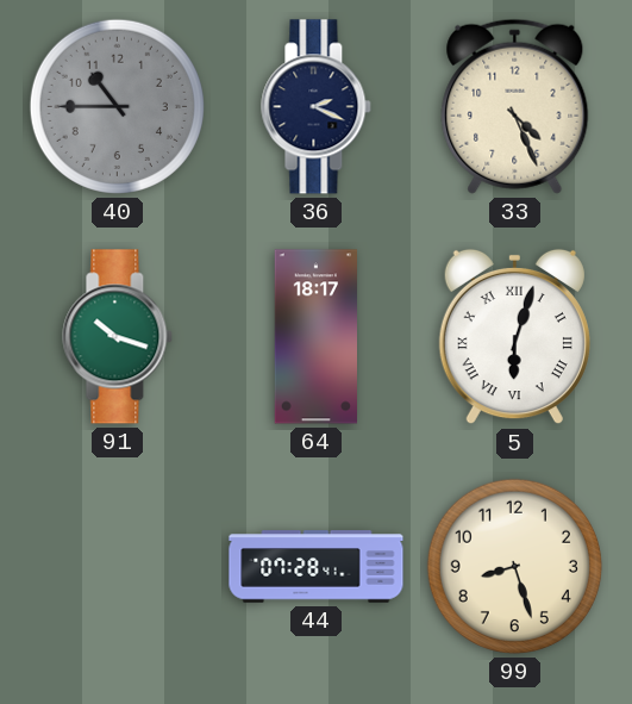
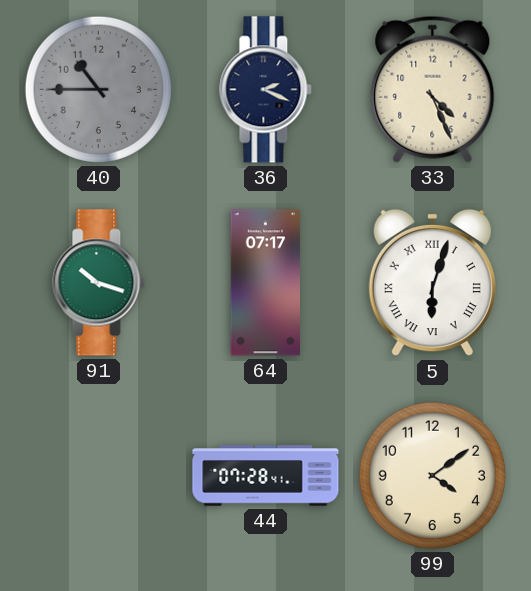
64: 18:17 -> 07:17 (265, 283)
99: 8:27 -> 4:09 (432, 475)
